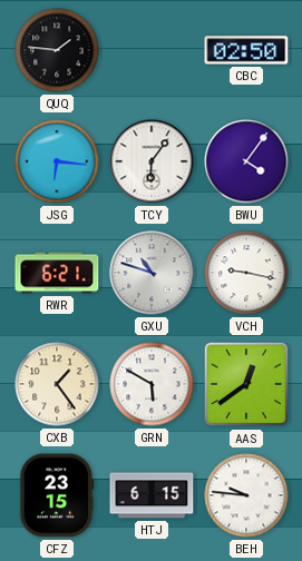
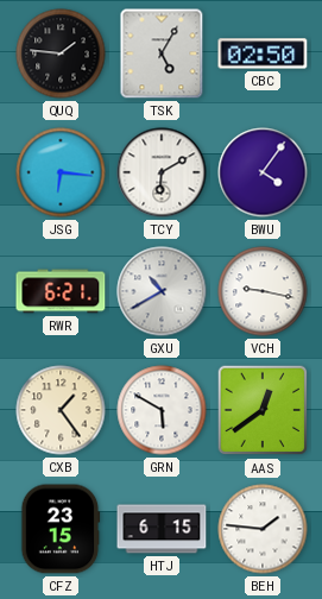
TSK: none -> 5:05 (162, 53)
TCY: 6:06 -> 6:10 (162, 172)
GXU: 10:48 -> 10:40 (162, 291)
BEH: 9:46 -> 1:46 (263, 529)
